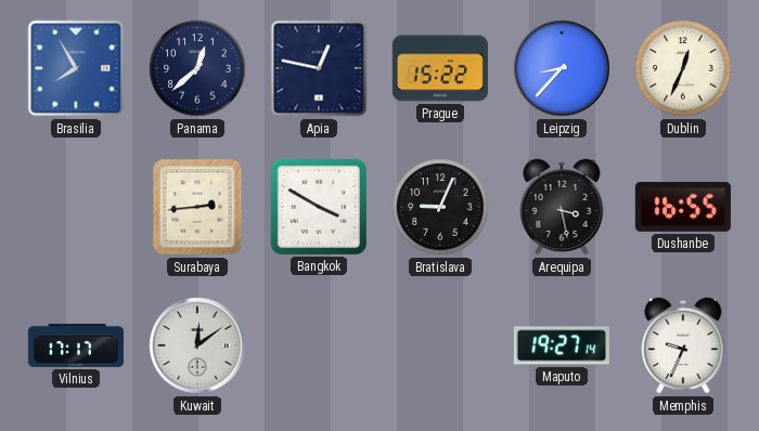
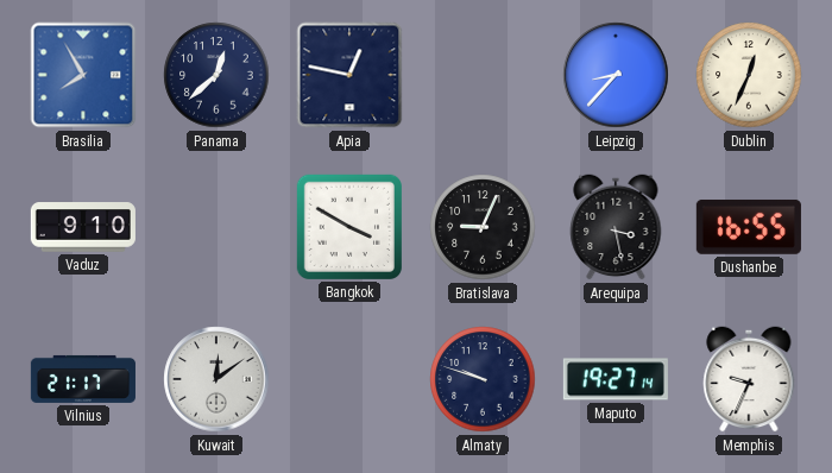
Prague: 15:22 -> none (440, 68)
Vaduz: none -> 9:10 (83, 227)
Surabaya: 2:44 -> none (197, 207)
Vilnius: 17:17 -> 21:17 (83, 379)
Almaty: none -> 9:48 (483, 379)
